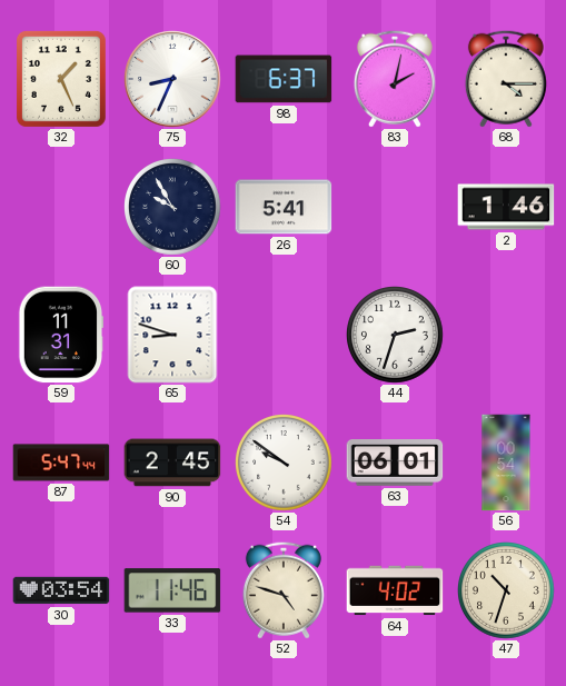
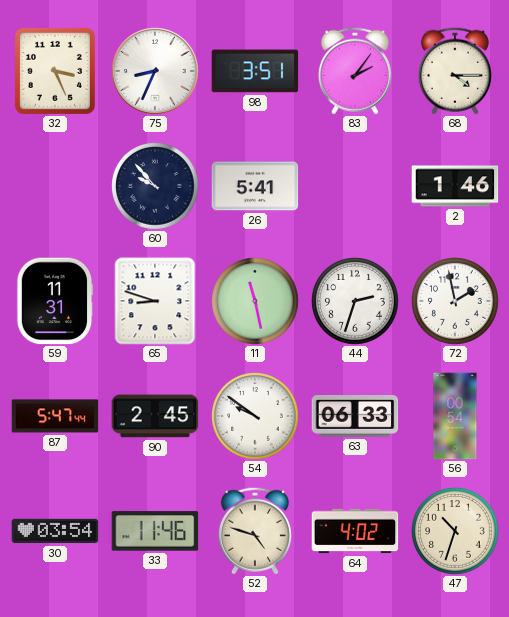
32: 1:26 -> 3:26 (55, 71)
98: 6:37 -> 3:51 (255, 71)
83: 2:02 -> 2:06 (355, 71)
60: 9:55 -> 9:53 (156, 187)
11: none -> 11:28 (256, 302)
72: none -> 1:58 (456, 302)
63: 06:01 -> 06:33 (355, 417)
